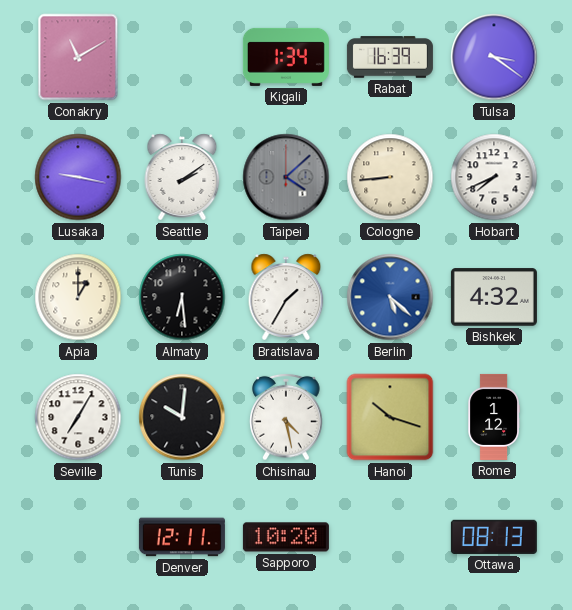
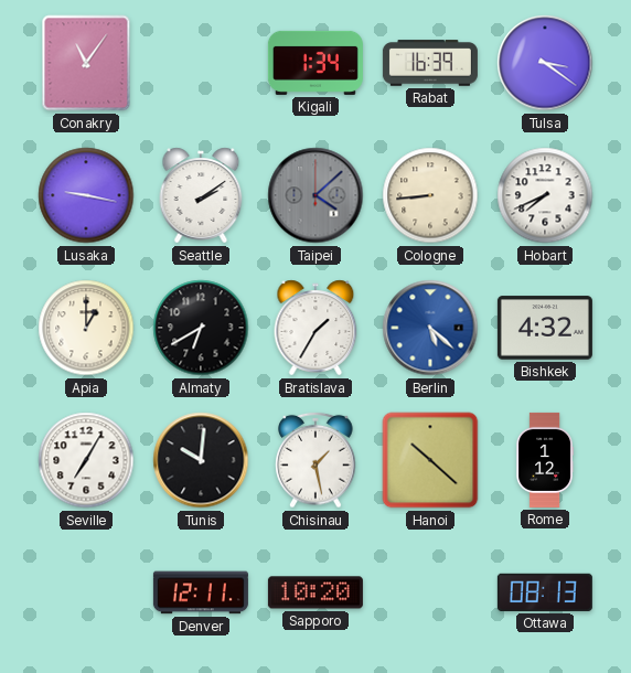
Conakry: 11:10 -> 11:06 (86, 63)
Almaty: 6:29 -> 6:40 (201, 328)
Chisinau: 4:28 -> 1:28 (315, 460)
Hanoi: 10:18 -> 10:22 (430, 460)
